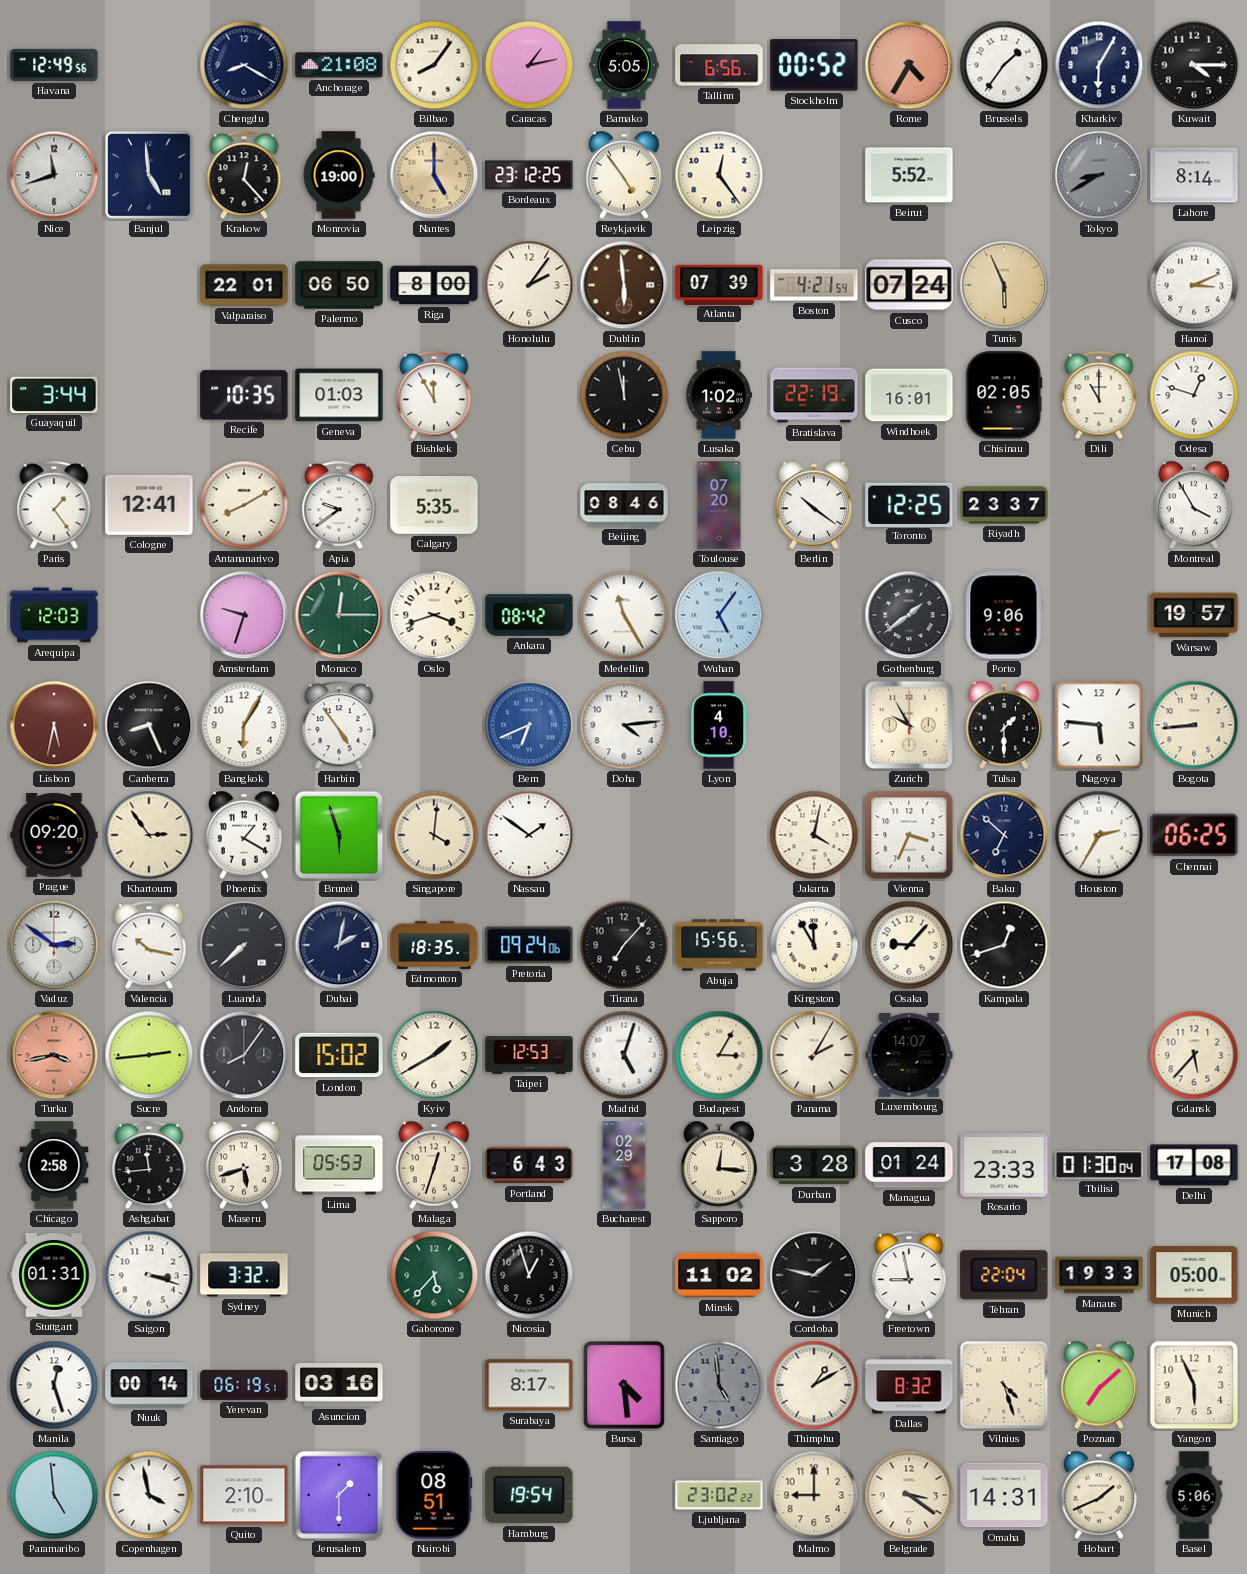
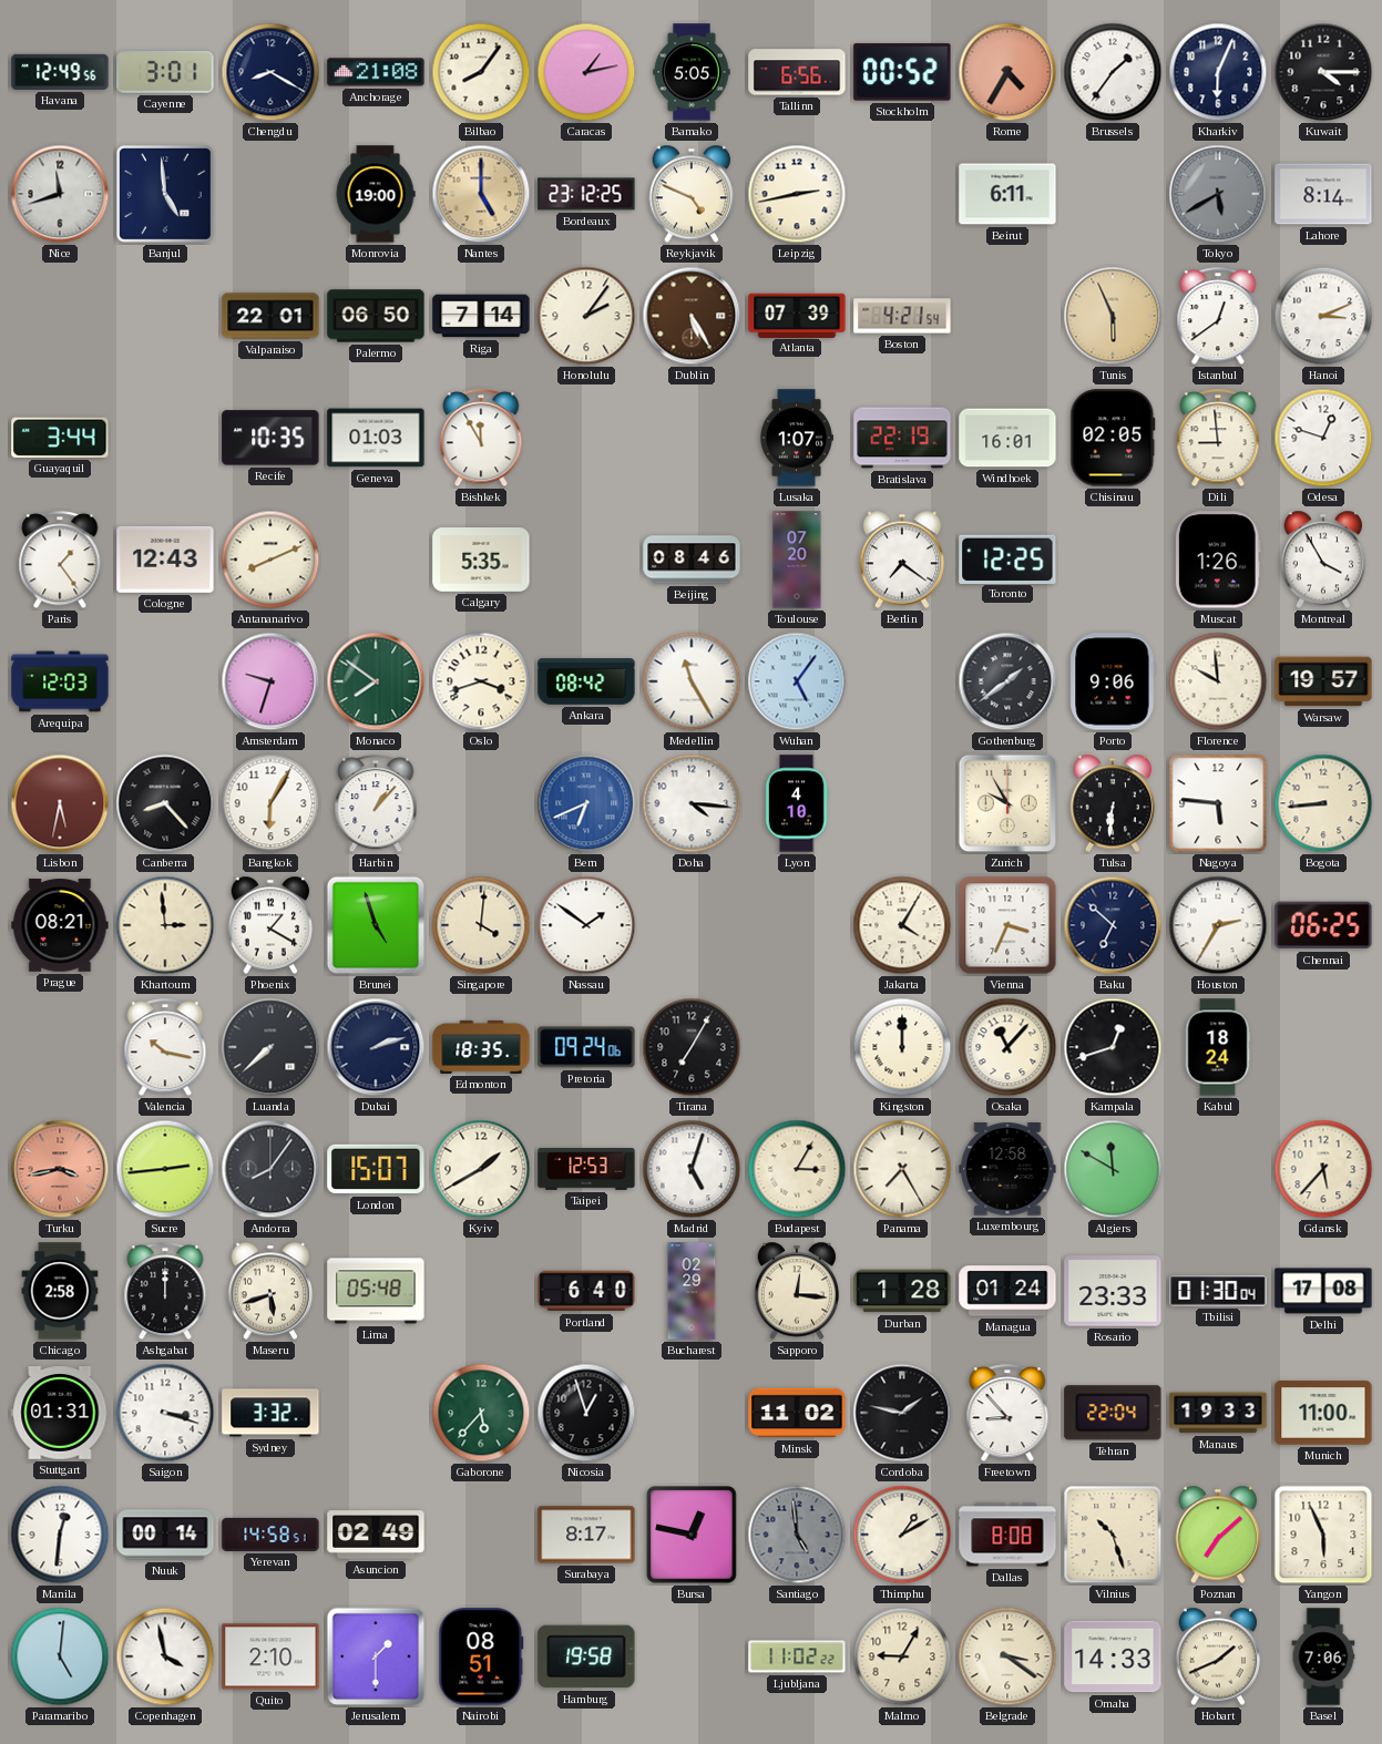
Cayenne: none -> 3:01 (165, 73)
Kharkiv: 6:05 -> 6:04 (1218, 72)
Krakow: 12:23 -> none (244, 176)
Reykjavik: 4:54 -> 4:49 (692, 194)
Leipzig: 12:24 -> 2:43 (797, 194)
Beirut: 5:52 -> 6:11 (1007, 194)
Tokyo: 8:40 -> 5:40 (1218, 194)
Riga: 8:00 -> 7:14 (481, 316)
Dublin: 5:59 -> 5:25 (692, 316)
Cusco: 07:24 -> none (909, 285)
Istanbul: none -> 12:39 (1218, 317)
Cebu: 11:58 -> none (624, 395)
Lusaka: 1:02 -> 1:07 (797, 438)
Dili: 11:00 -> 8:59 (1218, 439)
Cologne: 12:41 -> 12:43 (165, 560)
Antananarivo: 8:10 -> 8:11 (270, 560)
Apia: 9:39 -> none (339, 506)
Berlin: 10:21 -> 7:21 (902, 560)
Riyadh: 23:37 -> none (1004, 505)
Muscat: none -> 1:26 (1218, 560)
Monaco: 12:15 -> 7:51 (376, 681)
Florence: none -> 9:59 (1218, 681)
Canberra: 8:26 -> 8:23 (165, 803)
Harbin: 4:54 -> 1:07 (376, 804)
Doha: 4:14 -> 4:16 (692, 803)
Tulsa: 1:30 -> 6:31 (1113, 803)
Prague: 09:20 -> 08:21 (60, 926)
Khartoum: 2:54 -> 2:59 (165, 925)
Brunei: 5:57 -> 4:57 (376, 925)
Jakarta: 4:02 -> 4:05 (902, 925)
Vaduz: 2:51 -> none (54, 945)
Dubai: 2:02 -> 2:12 (376, 1047)
Tirana: 7:07 -> 7:05 (692, 1047)
Abuja: 15:56 -> none (719, 945)
Kingston: 11:55 -> 12:00 (902, 1047)
Osaka: 9:07 -> 11:07 (1007, 1047)
Kabul: none -> 18:24 (1218, 1047)
London: 15:02 -> 15:07 (376, 1169)
Panama: 2:05 -> 7:25 (902, 1169)
Luxembourg: 14:07 -> 12:58 (1007, 1169)
Algiers: none -> 11:50 (1113, 1169)
Ashgabat: 11:44 -> 12:00 (165, 1292)
Lima: 05:53 -> 05:48 (376, 1291)
Malaga: 12:33 -> none (434, 1165)
Portland: 6:43 -> 6:40 (586, 1291)
Durban: 3:28 -> 1:28 (902, 1291)
Freetown: 8:58 -> 8:53 (1007, 1414)
Munich: 05:00 -> 11:00 (1323, 1413)
Manila: 12:27 -> 12:31 (60, 1535)
Yerevan: 06:19 -> 14:58 (270, 1535)
Asuncion: 03:16 -> 02:49 (376, 1535)
Bursa: 4:29 -> 12:47 (692, 1535)
Dallas: 8:32 -> 8:08 (1007, 1535)
Vilnius: 4:27 -> 10:27 (1113, 1535)
Paramaribo: 4:59 -> 5:01 (60, 1656)
Hamburg: 19:54 -> 19:58 (586, 1656)
Ljubljana: 23:02 -> 11:02 (797, 1656)
Malmo: 9:00 -> 9:05 (902, 1656)
Omaha: 14:31 -> 14:33 (1113, 1656)
Basel: 5:06 -> 7:06 (1323, 1656)
